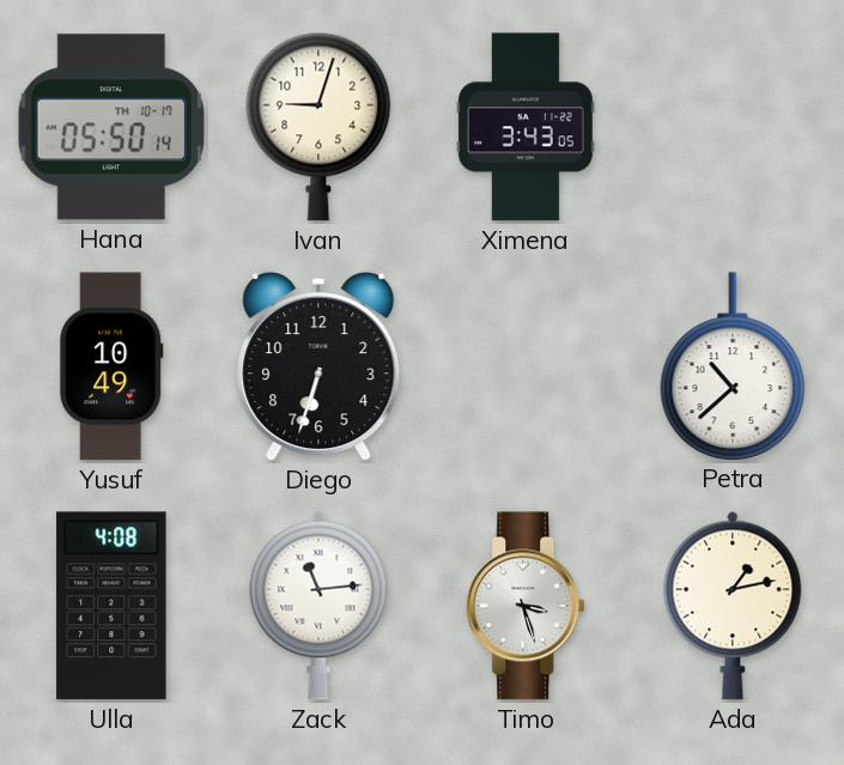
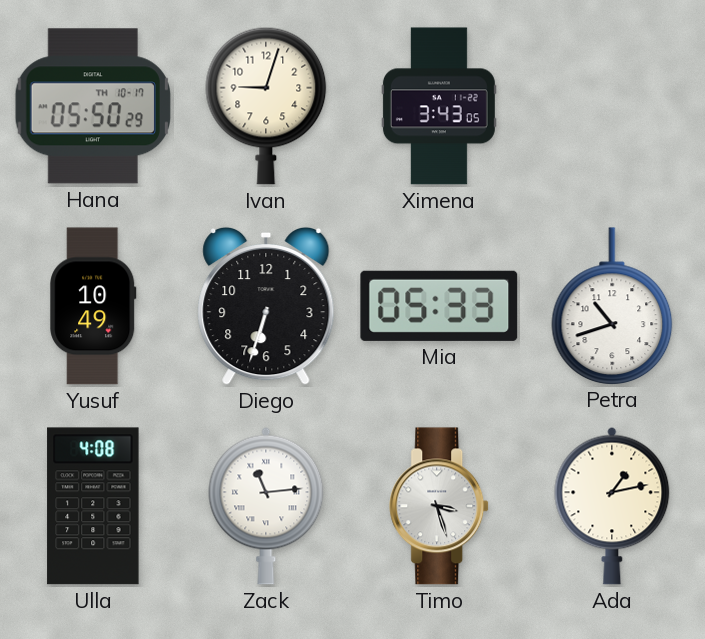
Hana: 05:50:14 -> 05:50:29 (93, 106)
Mia: none -> 05:33 (439, 306)
Petra: 10:38 -> 10:42 (612, 306)
